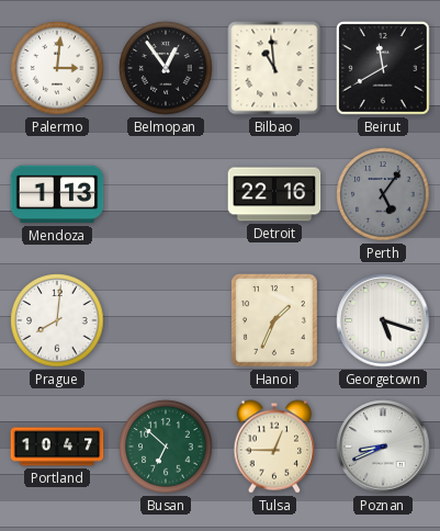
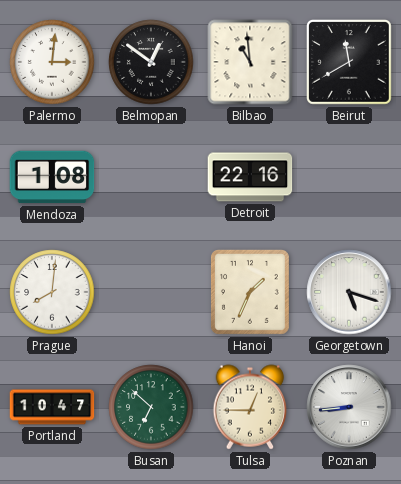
Belmopan: 12:54 -> 12:51 (151, 62)
Mendoza: 1:13 -> 1:08 (52, 177)
Perth: 5:06 -> none (383, 194)
Poznan: 8:41 -> 8:44 (349, 407)
